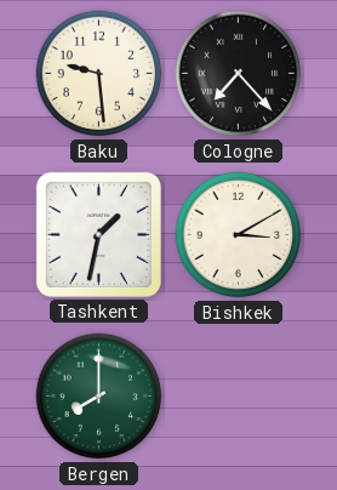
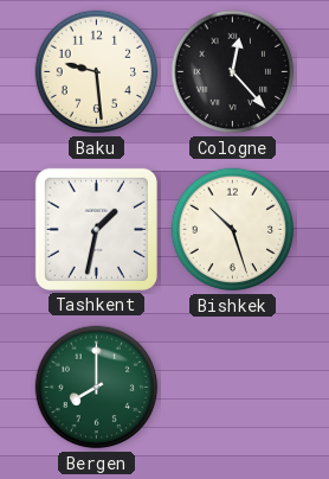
Cologne: 7:23 -> 12:23 (233, 72)
Bishkek: 3:10 -> 10:27 (233, 230)
